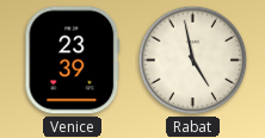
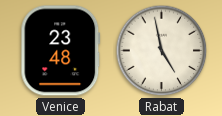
Venice: 23:39 -> 23:48 (61, 51)
